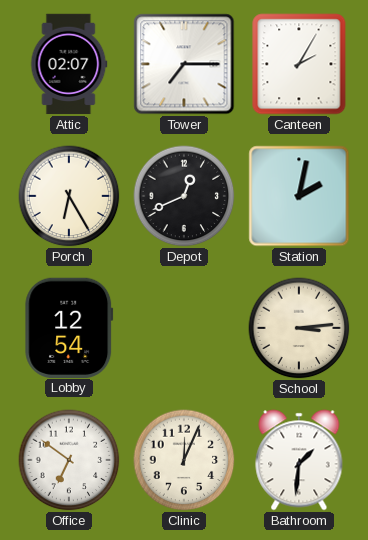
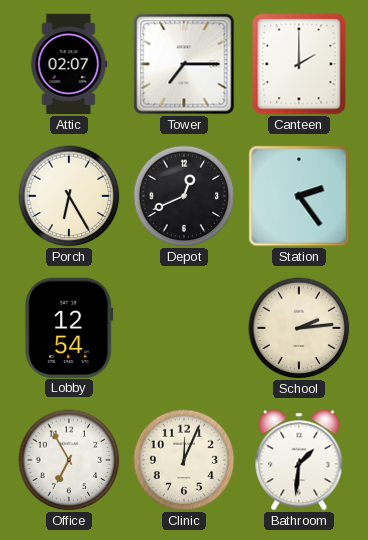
Canteen: 2:05 -> 2:00 (299, 64)
Station: 2:02 -> 2:24 (299, 196)
School: 3:14 -> 2:14 (299, 328)
Office: 6:51 -> 6:55 (69, 460)
